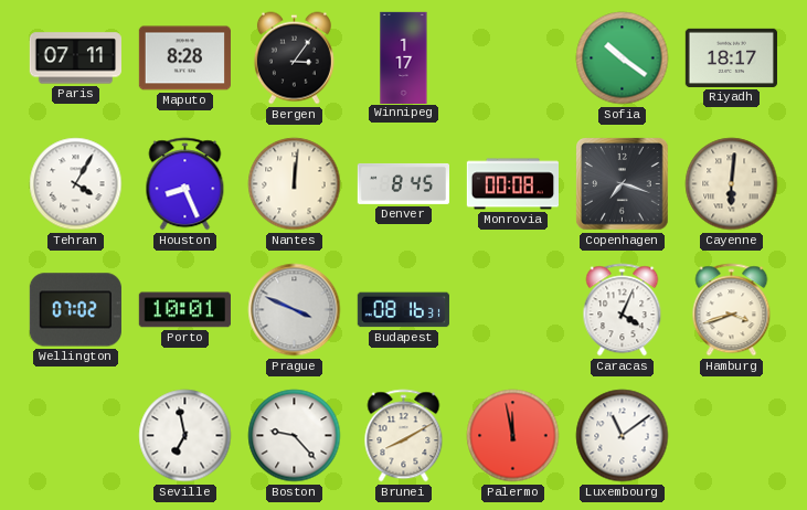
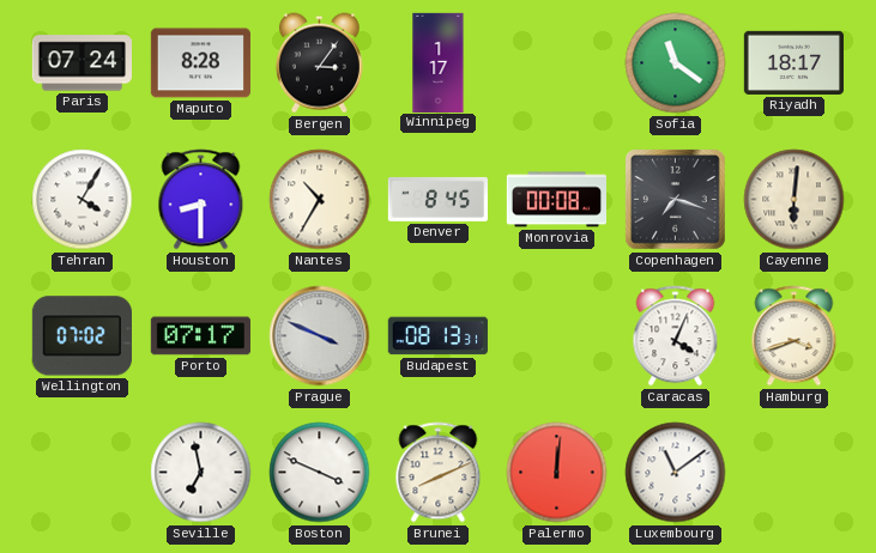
Paris: 07:11 -> 07:24 (81, 63)
Sofia: 10:21 -> 11:21 (676, 63)
Houston: 8:26 -> 8:30 (201, 200)
Nantes: 12:01 -> 10:35 (320, 200)
Porto: 10:01 -> 07:17 (200, 336)
Budapest: 08:16 -> 08:13 (437, 336)
Boston: 9:23 -> 3:49 (320, 473)
Brunei: 8:10 -> 8:11 (439, 473)
Palermo: 11:58 -> 12:01 (557, 473)
